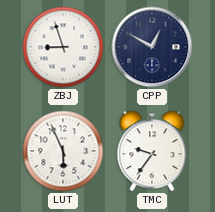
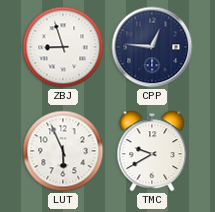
CPP: 12:50 -> 12:46 (152, 47)
TMC: 9:36 -> 9:40 (152, 151)
